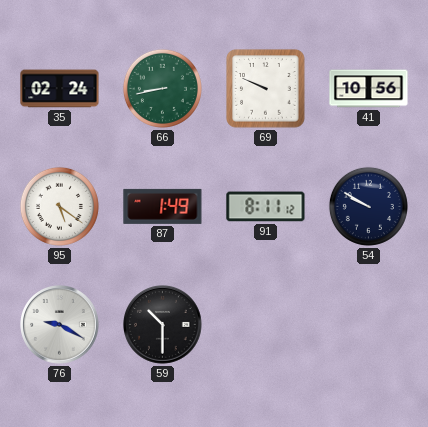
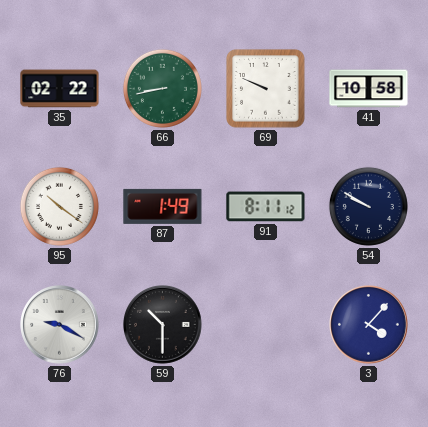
35: 02:24 -> 02:22 (60, 89)
41: 10:56 -> 10:58 (369, 89)
95: 5:21 -> 10:21 (59, 206)
3: none -> 4:07 (369, 325)
